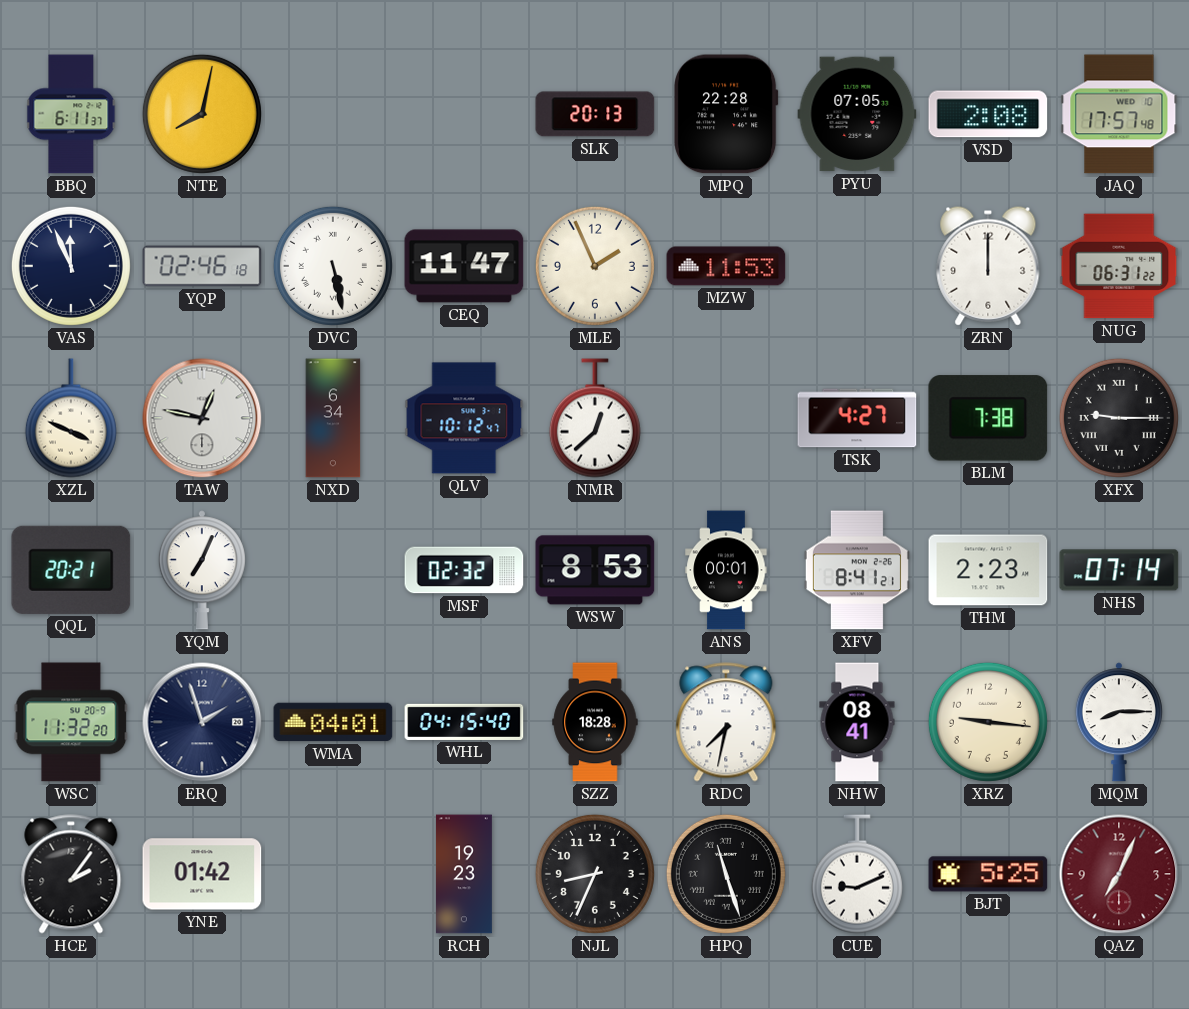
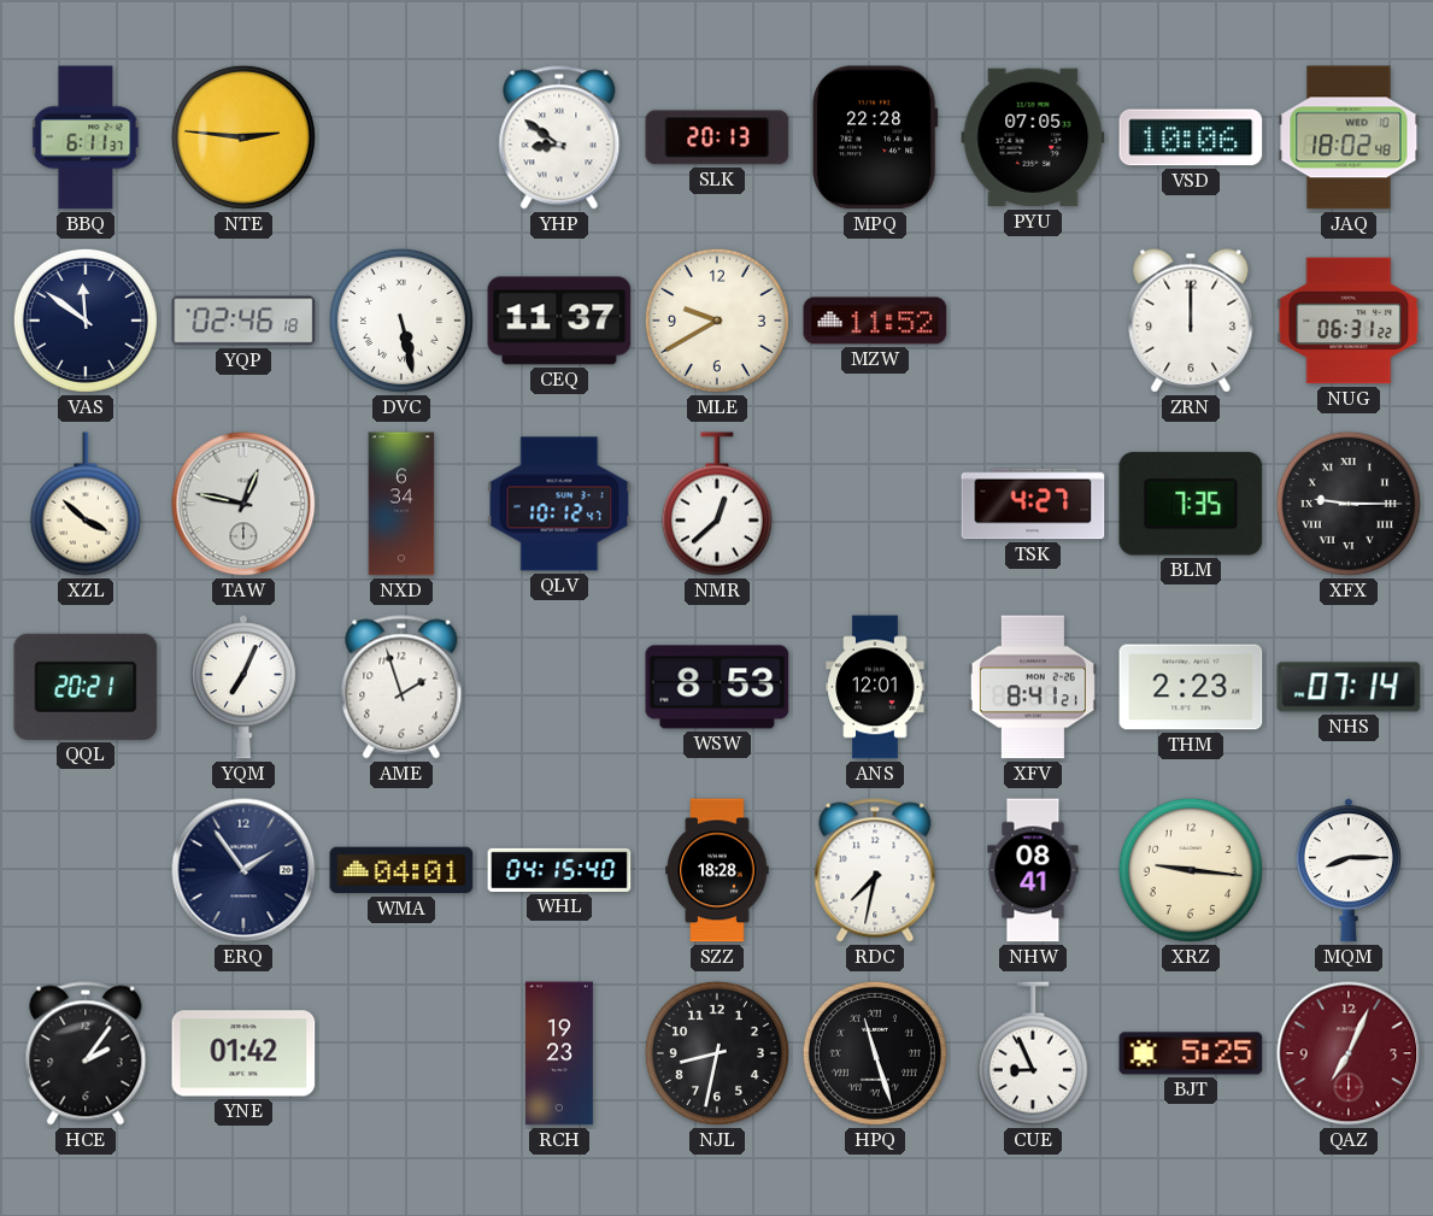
NTE: 8:02 -> 2:46 (243, 137)
YHP: none -> 8:51 (559, 137)
VSD: 2:08 -> 10:06 (1191, 137)
JAQ: 17:57 -> 18:02 (1349, 137)
VAS: 11:56 -> 11:51 (86, 321)
CEQ: 11:47 -> 11:37 (559, 321)
MLE: 1:56 -> 9:40 (717, 321)
MZW: 11:53 -> 11:52 (875, 321)
XZL: 3:49 -> 3:52 (86, 504)
BLM: 7:38 -> 7:35 (1191, 504)
AME: none -> 1:57 (401, 687)
MSF: 02:32 -> none (464, 570)
ANS: 00:01 -> 12:01 (875, 687)
WSC: 11:32 -> none (71, 722)
ERQ: 1:57 -> 1:54 (243, 870)
NJL: 8:34 -> 8:32 (717, 1053)
CUE: 9:11 -> 8:56 (1033, 1053)
